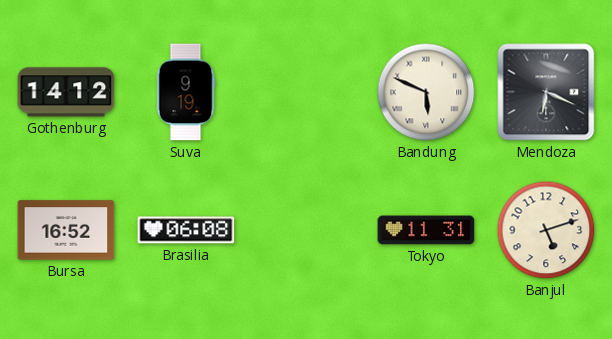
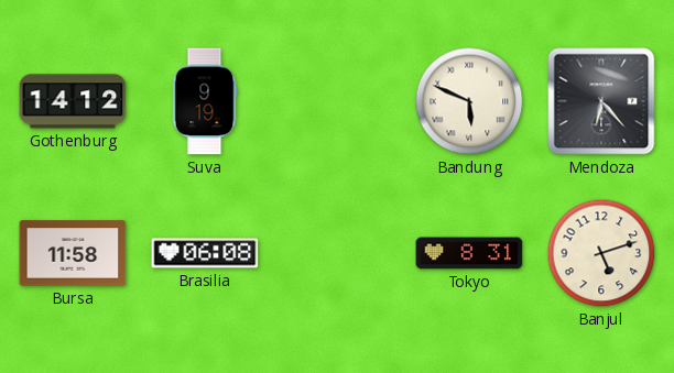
Mendoza: 6:19 -> 6:23 (601, 101)
Bursa: 16:52 -> 11:58 (73, 253)
Tokyo: 11:31 -> 8:31 (469, 253)
